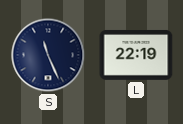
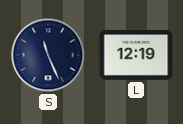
L: 22:19 -> 12:19 (136, 55)
